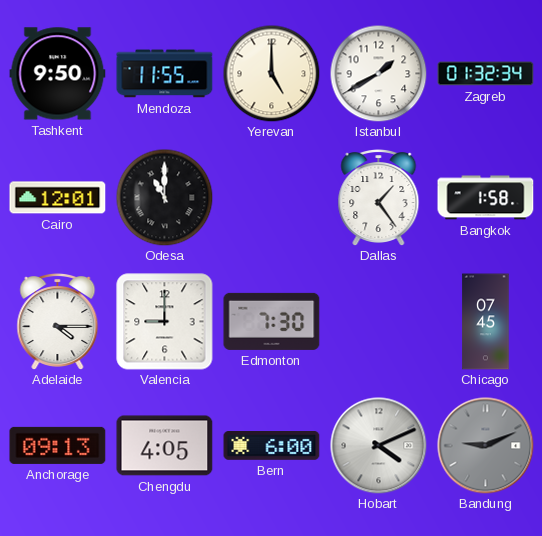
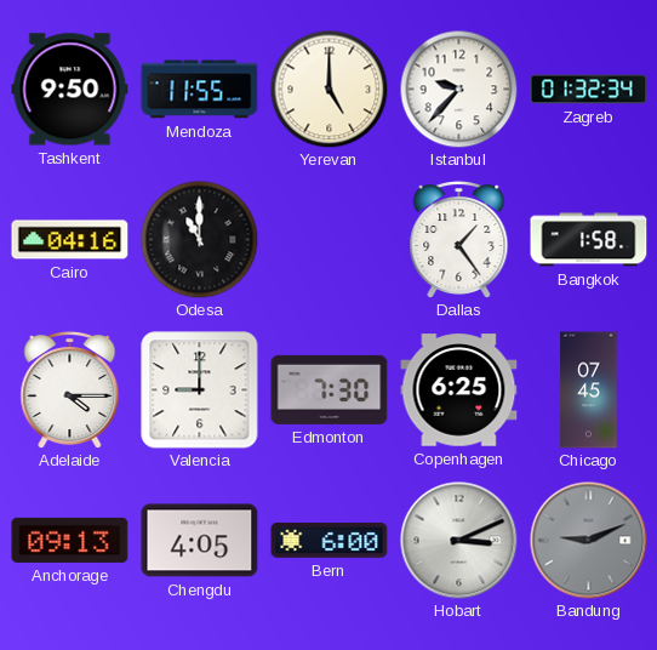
Istanbul: 1:40 -> 9:37 (458, 89)
Cairo: 12:01 -> 04:16 (70, 240)
Copenhagen: none -> 6:25 (459, 390)
Hobart: 4:11 -> 3:11 (459, 541)
